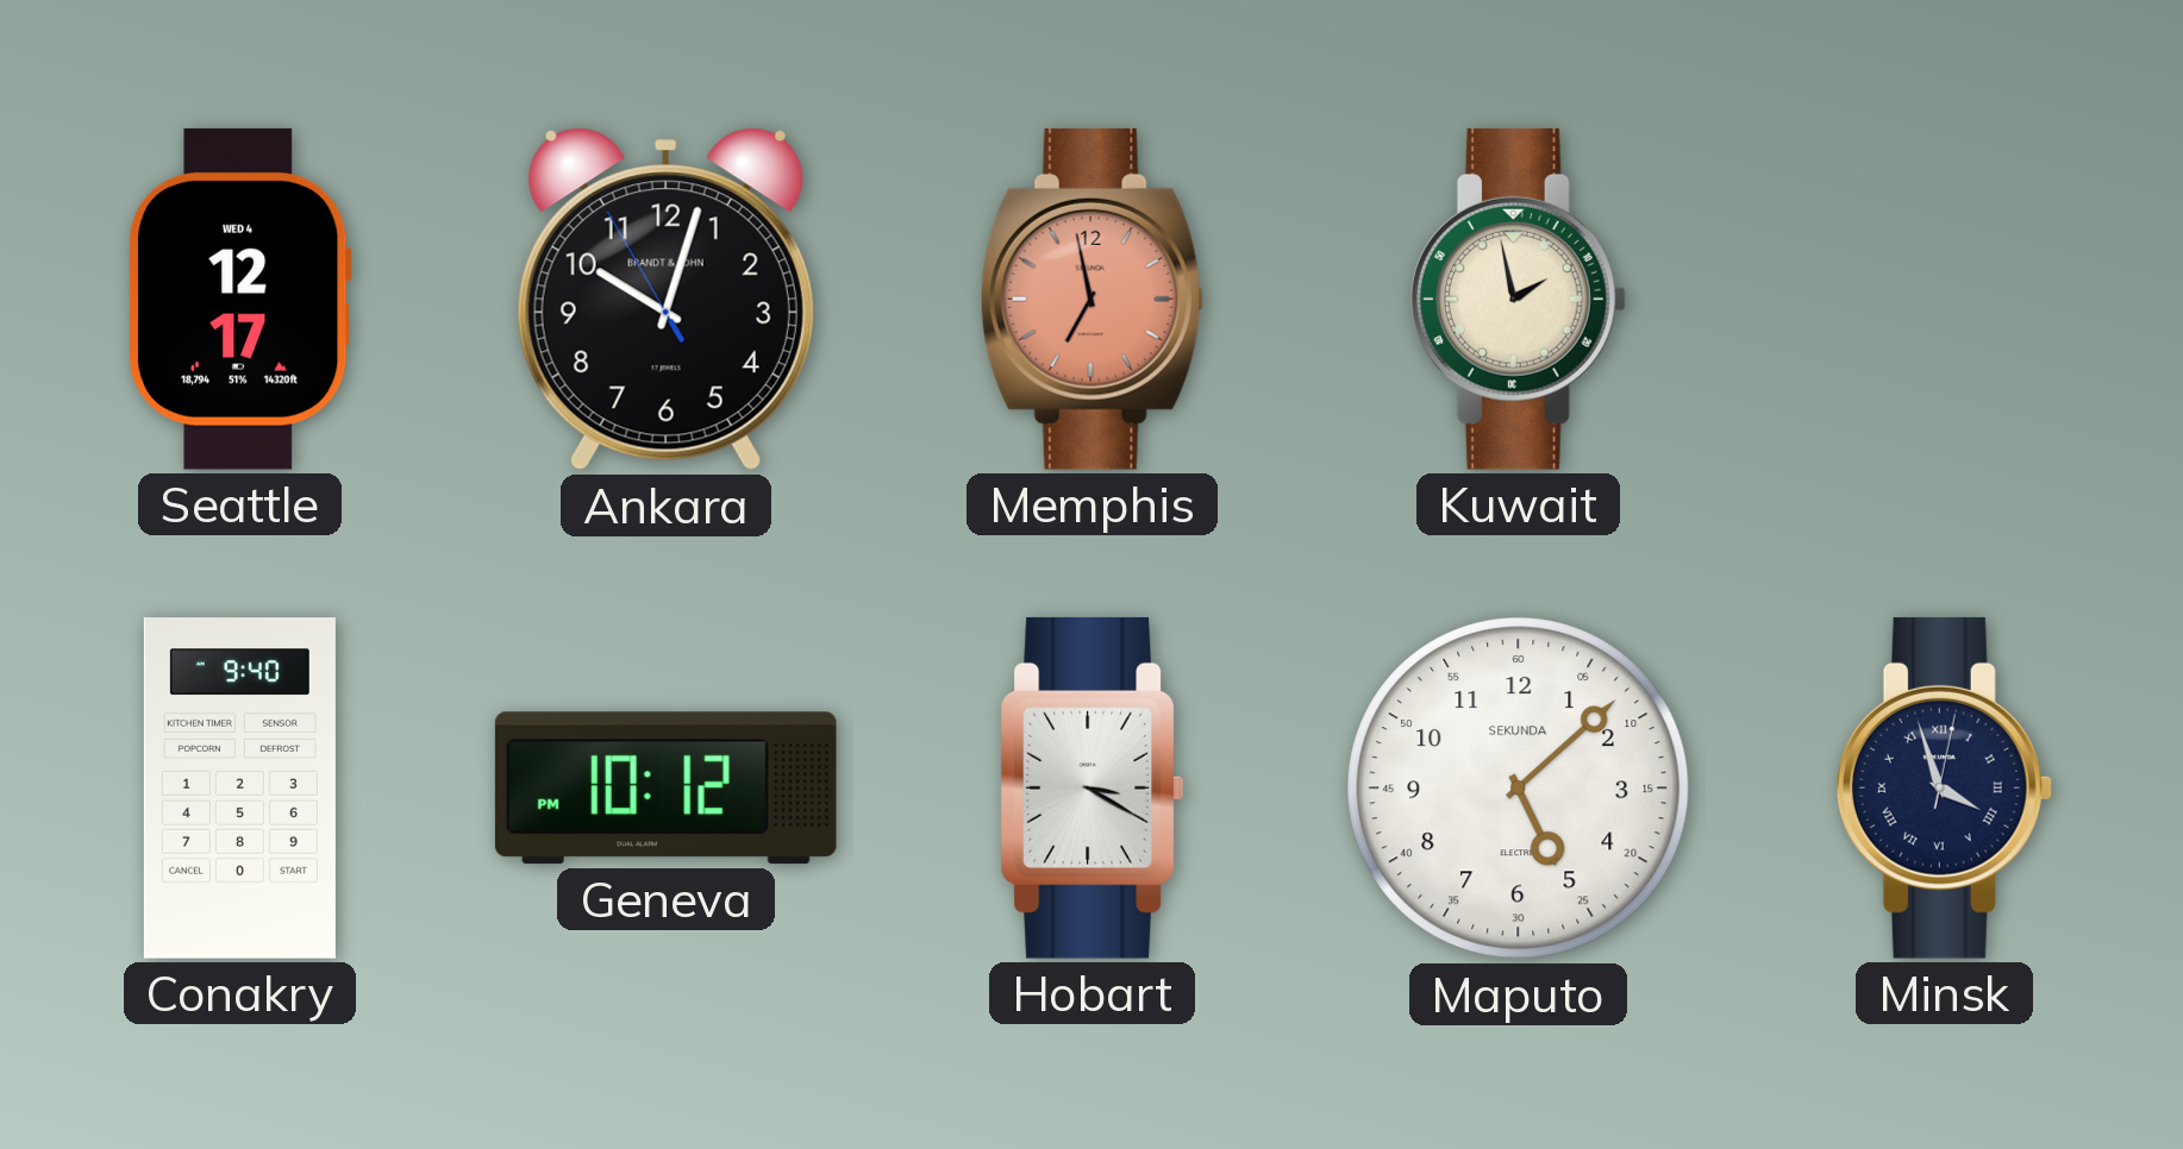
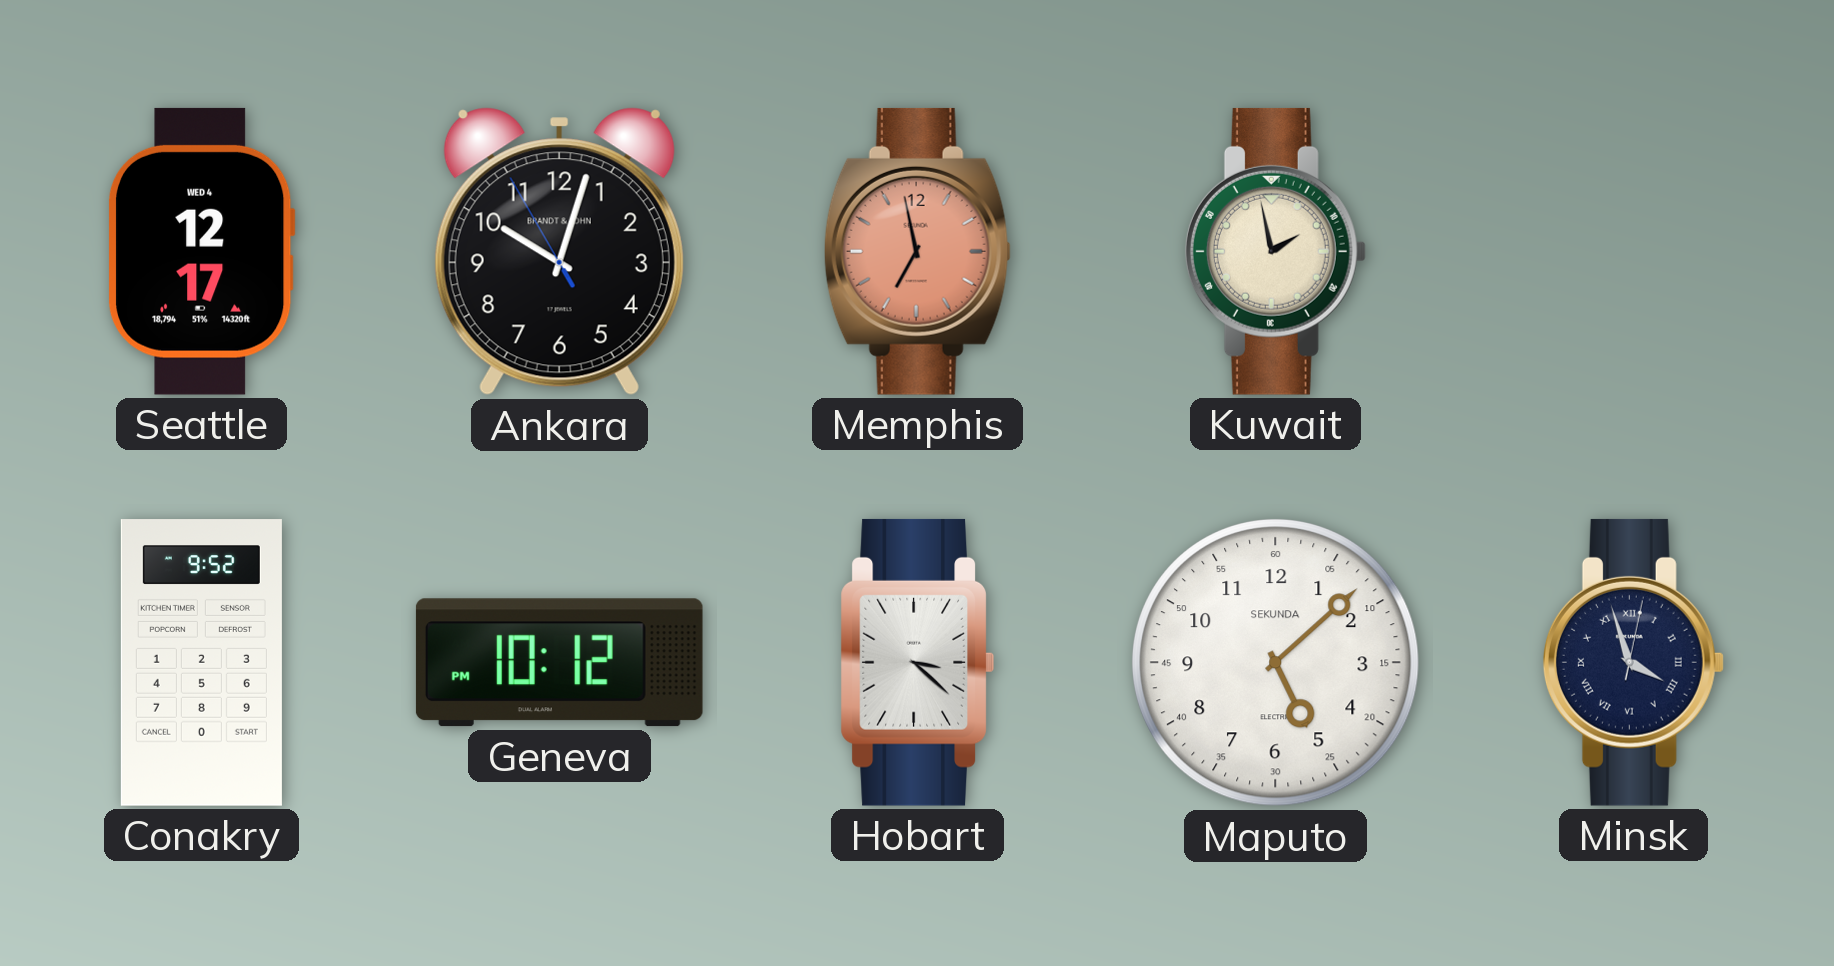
Conakry: 9:40 -> 9:52 (201, 663)
Hobart: 3:20 -> 3:22 (917, 662)
